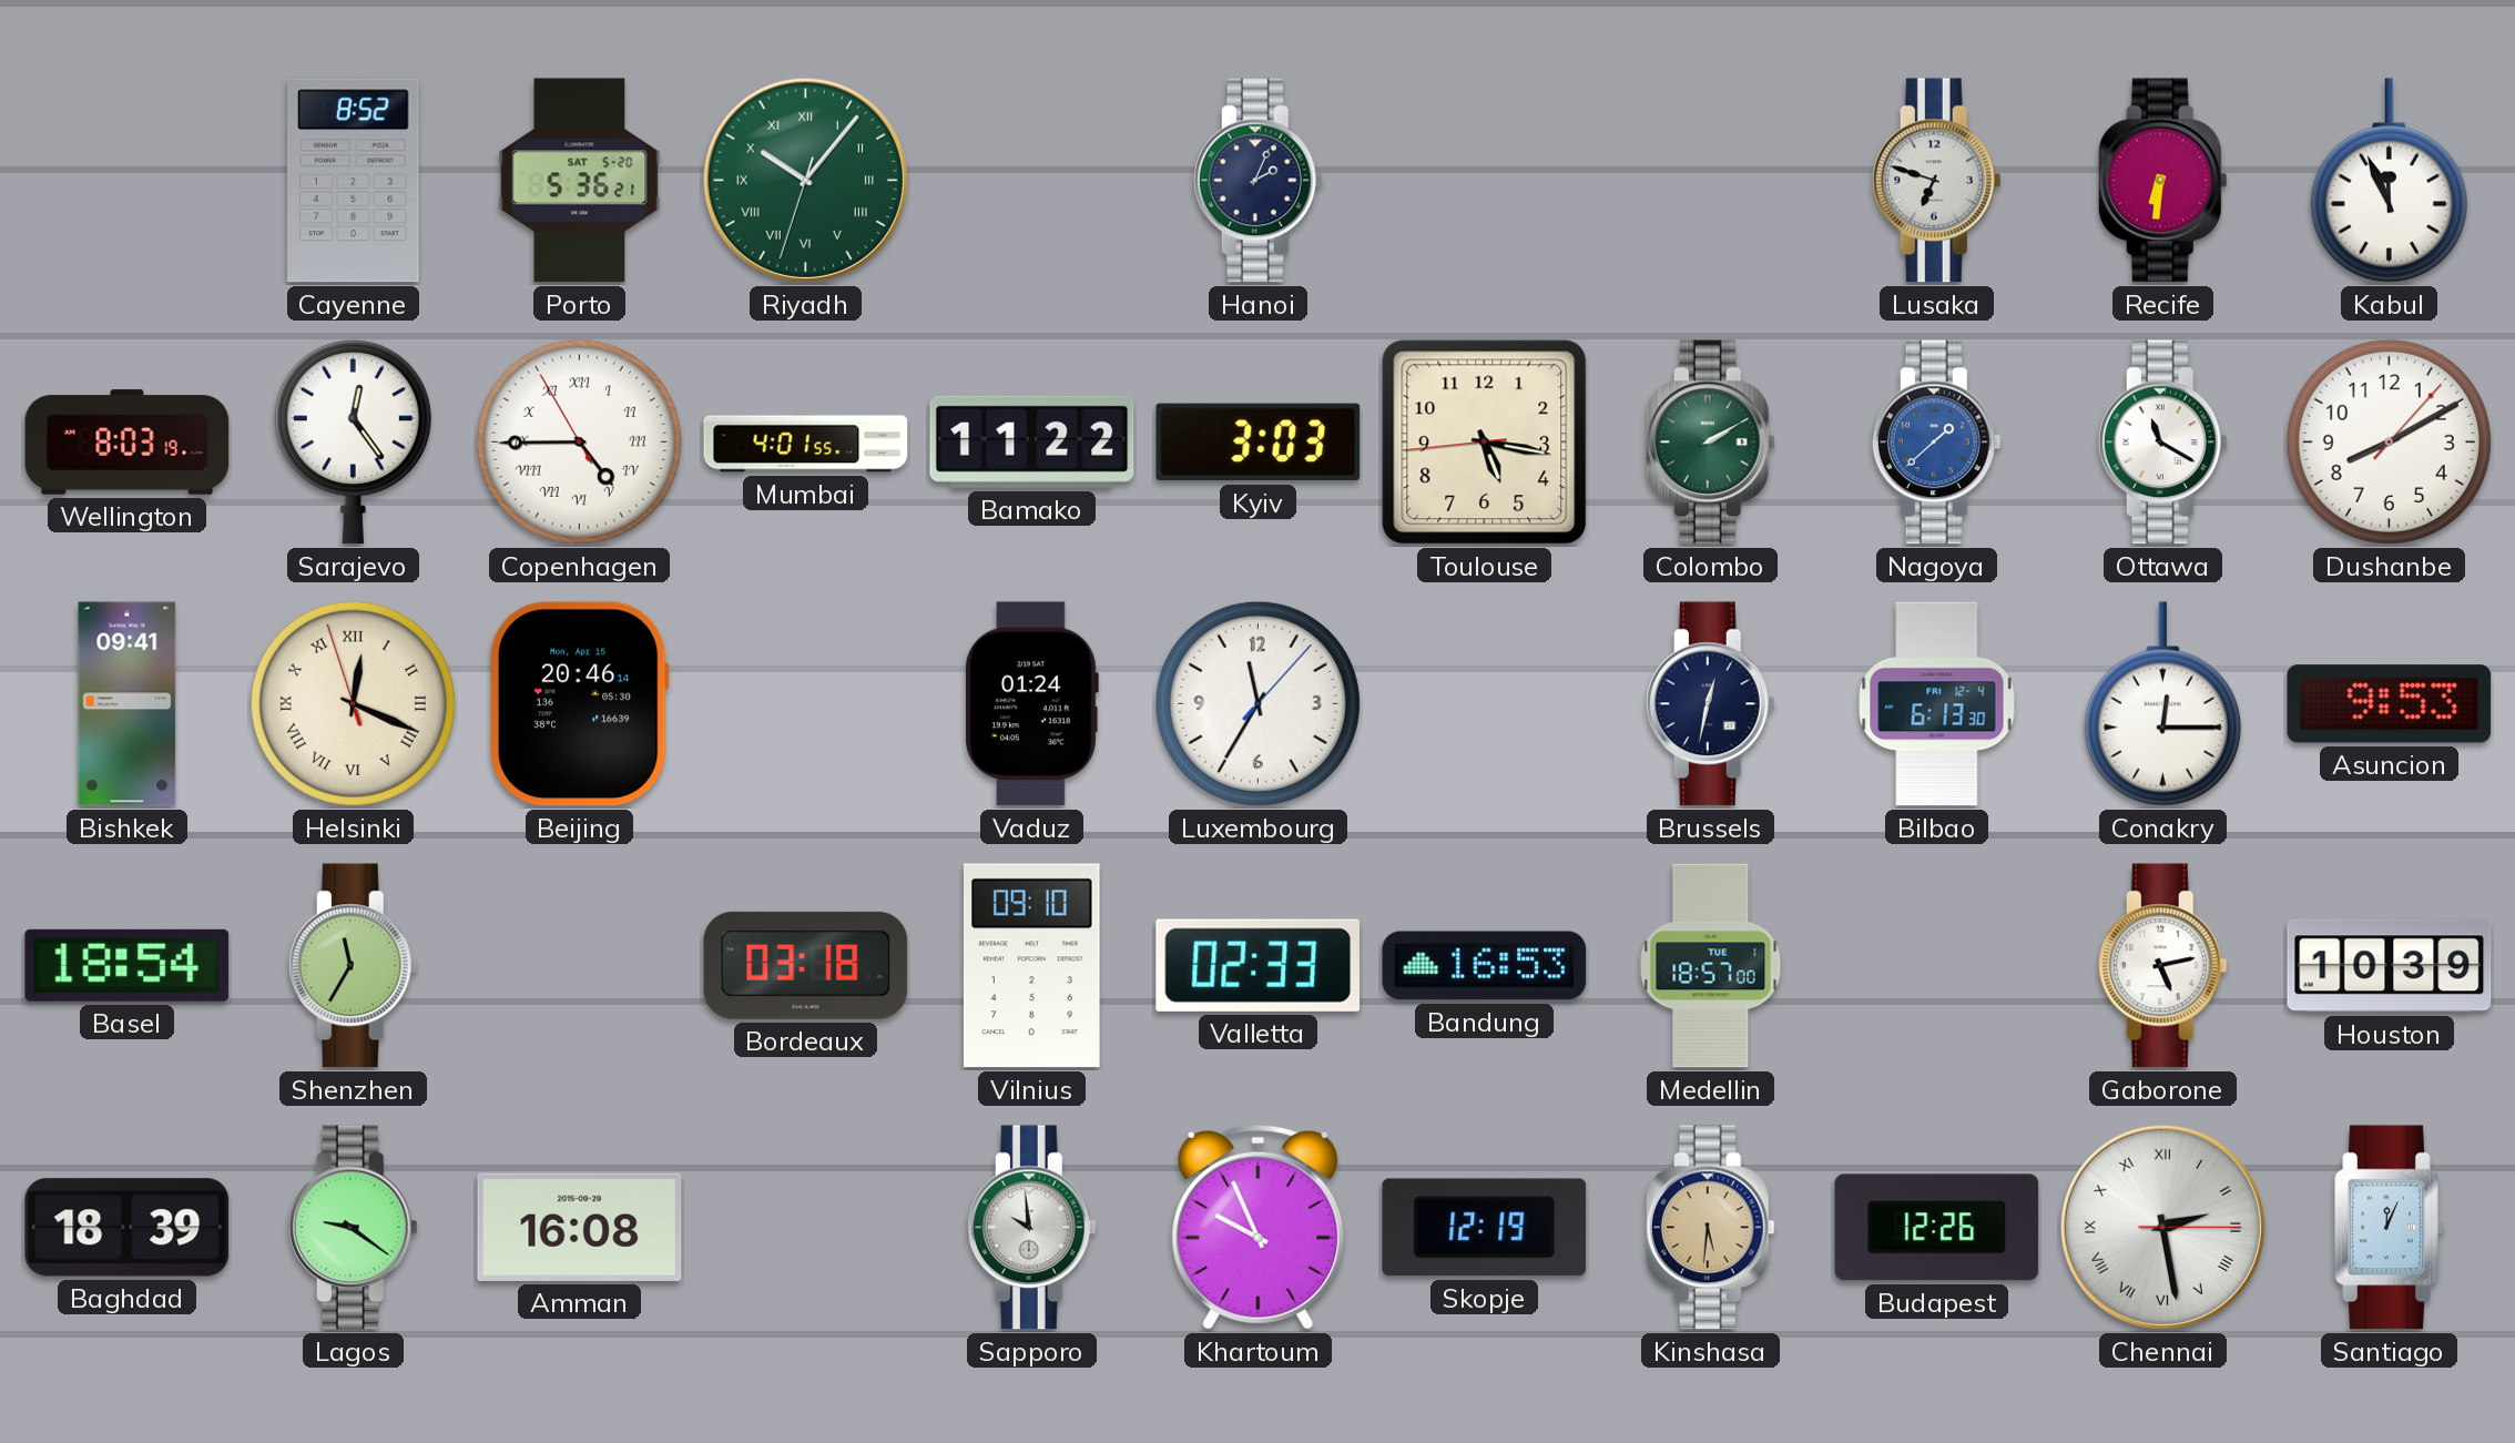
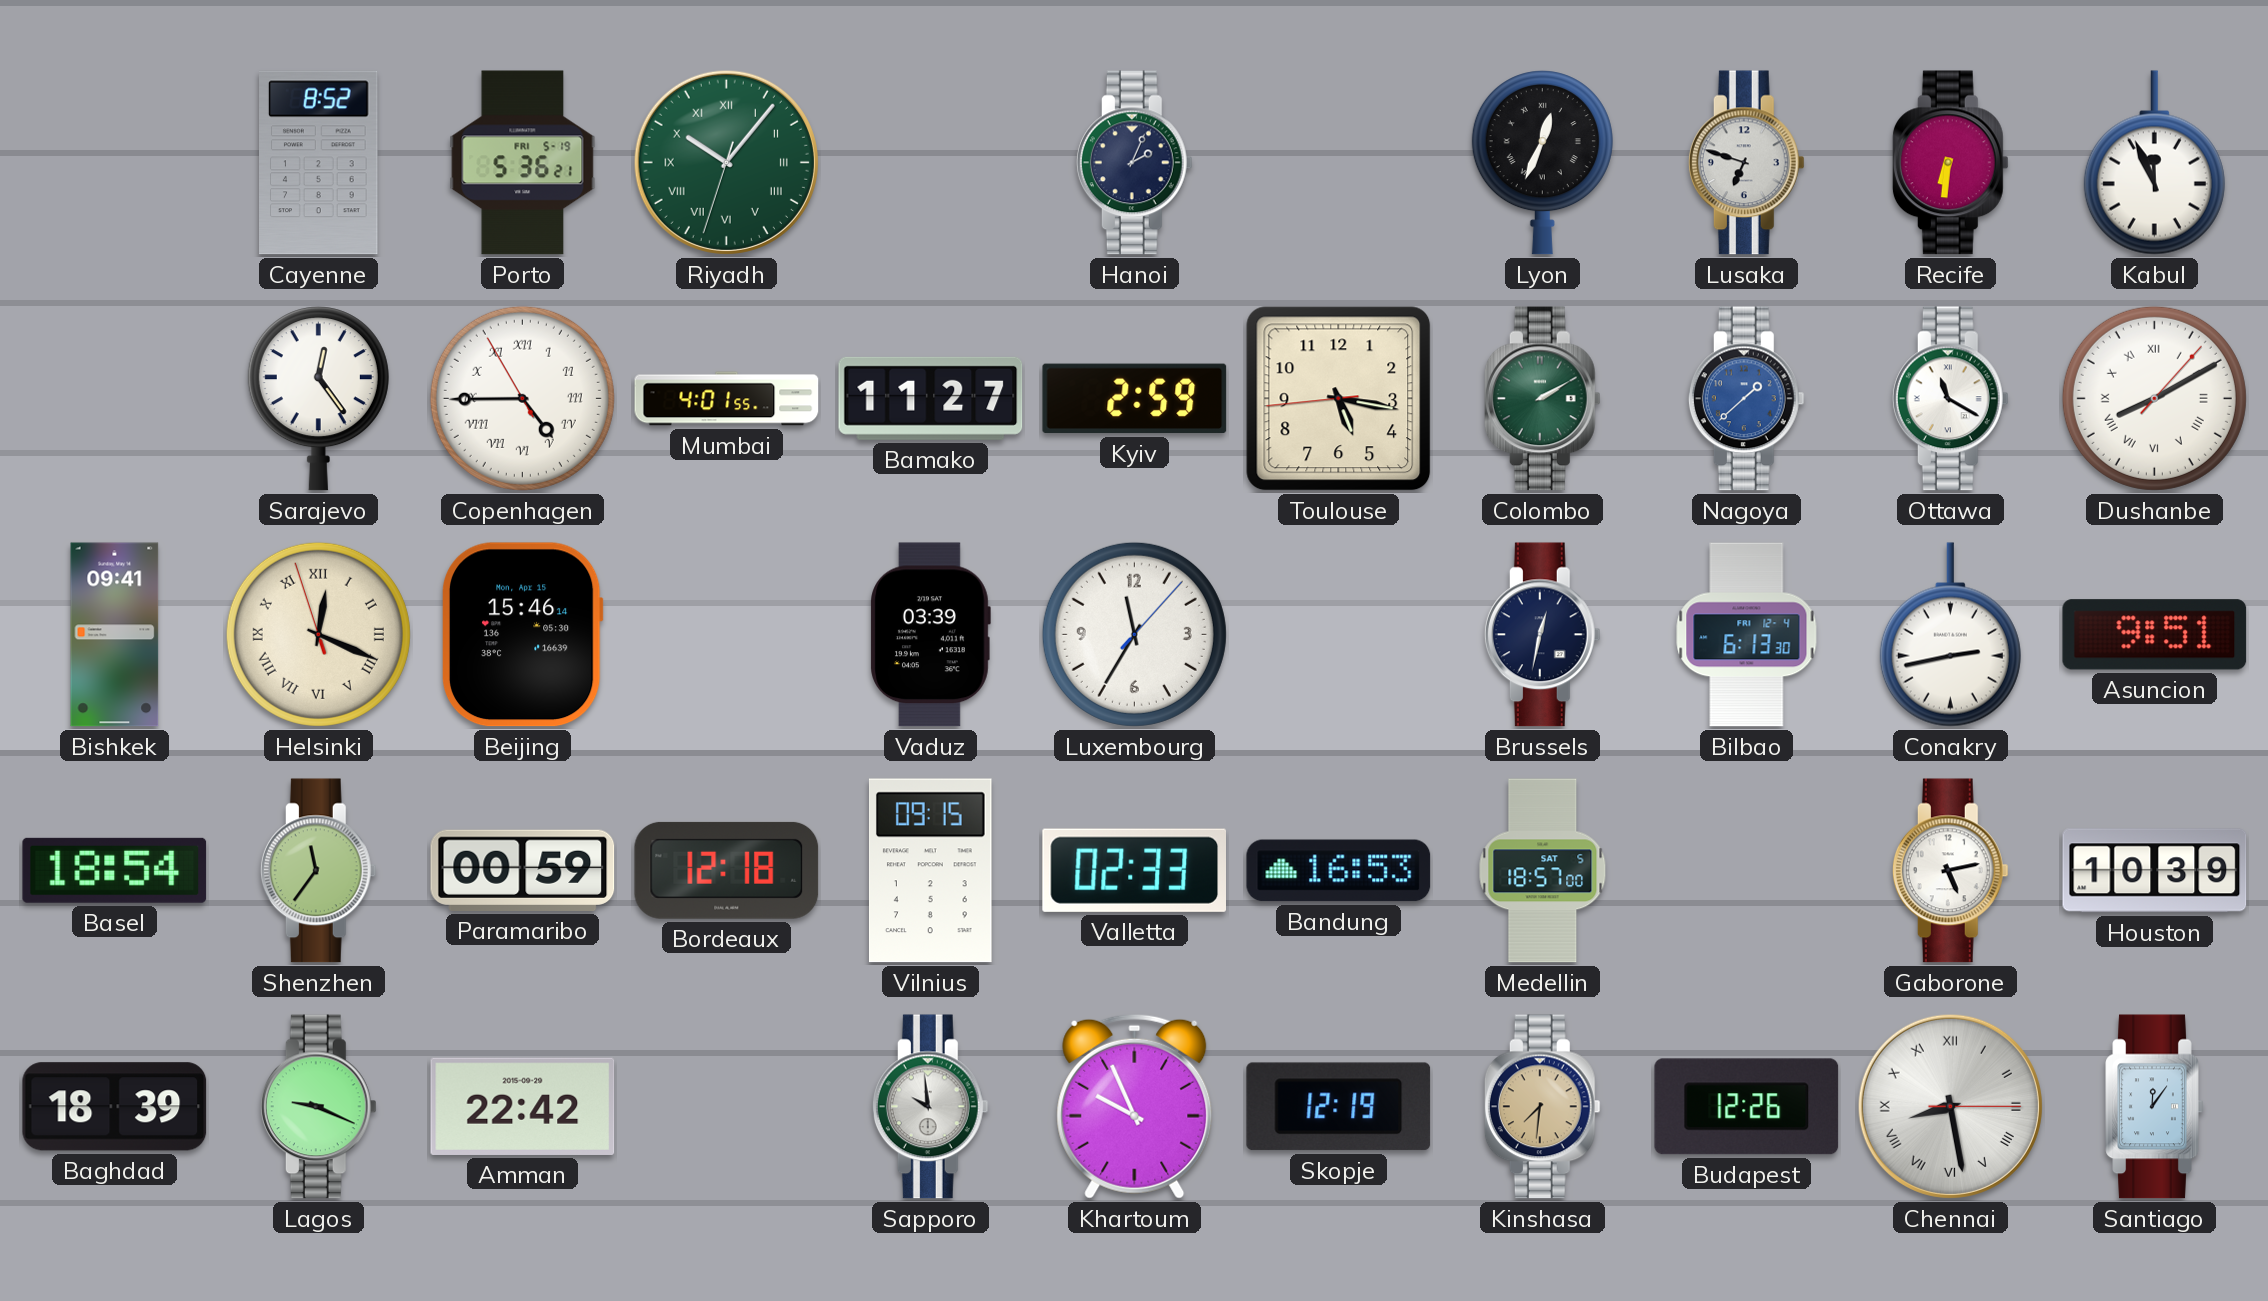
Porto date: SAT 5-20 -> FRI 5-19 (523, 163)
Lyon: none -> 12:34 (1542, 163)
Wellington: 8:03 -> none (128, 443)
Bamako: 11:22 -> 11:27 (931, 398)
Kyiv: 3:03 -> 2:59 (1135, 399)
Dushanbe numerals: Arabic -> Roman (2154, 398)
Beijing: 20:46 -> 15:46 (522, 635)
Vaduz: 01:24 -> 03:39 (930, 635)
Conakry: 12:15 -> 2:43 (1950, 635)
Asuncion: 9:53 -> 9:51 (2155, 635)
Shenzhen: 11:35 -> 11:36 (318, 871)
Paramaribo: none -> 00:59 (523, 870)
Bordeaux: 03:18 -> 12:18 (727, 870)
Vilnius: 09:10 -> 09:15 (930, 871)
Medellin date: TUE 1 -> SAT 5 (1543, 871)
Lagos: 9:21 -> 9:19 (318, 1107)
Amman: 16:08 -> 22:42 (523, 1106)
Kinshasa: 5:31 -> 7:31 (1542, 1107)
Chennai: 2:28 -> 8:28 (1950, 1106)
Santiago: 12:04 -> 12:06 (2155, 1107)
